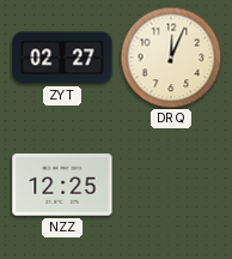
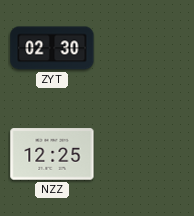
ZYT: 02:27 -> 02:30 (52, 48)
DRQ: 12:04 -> none (171, 58)
